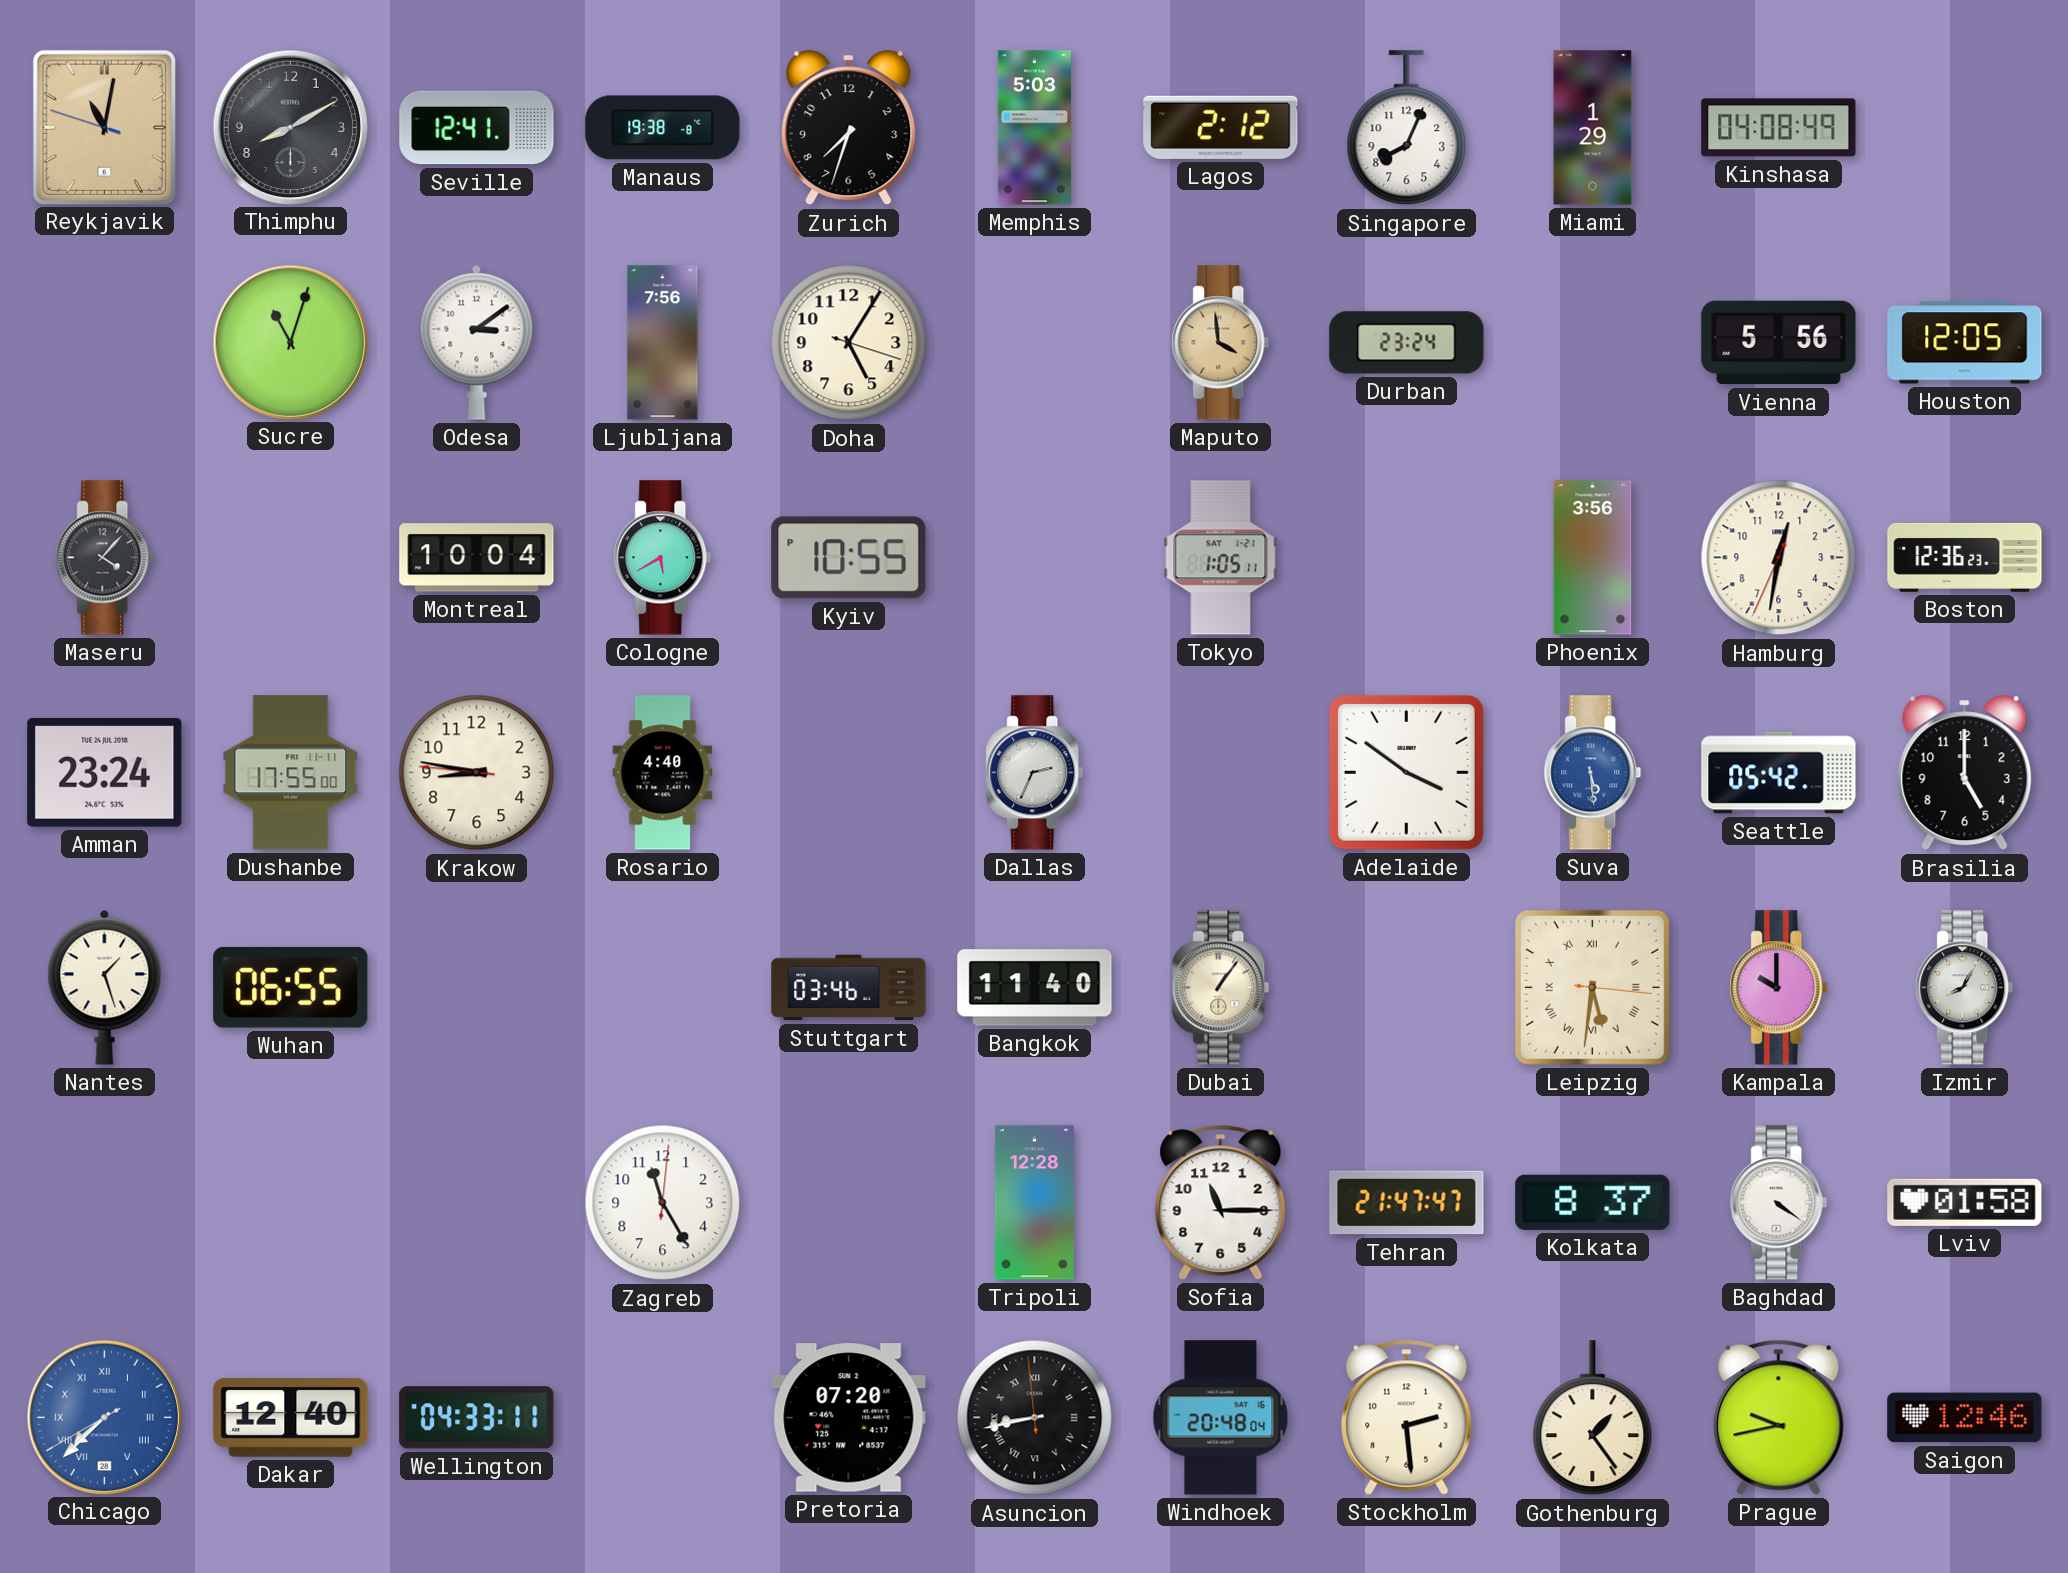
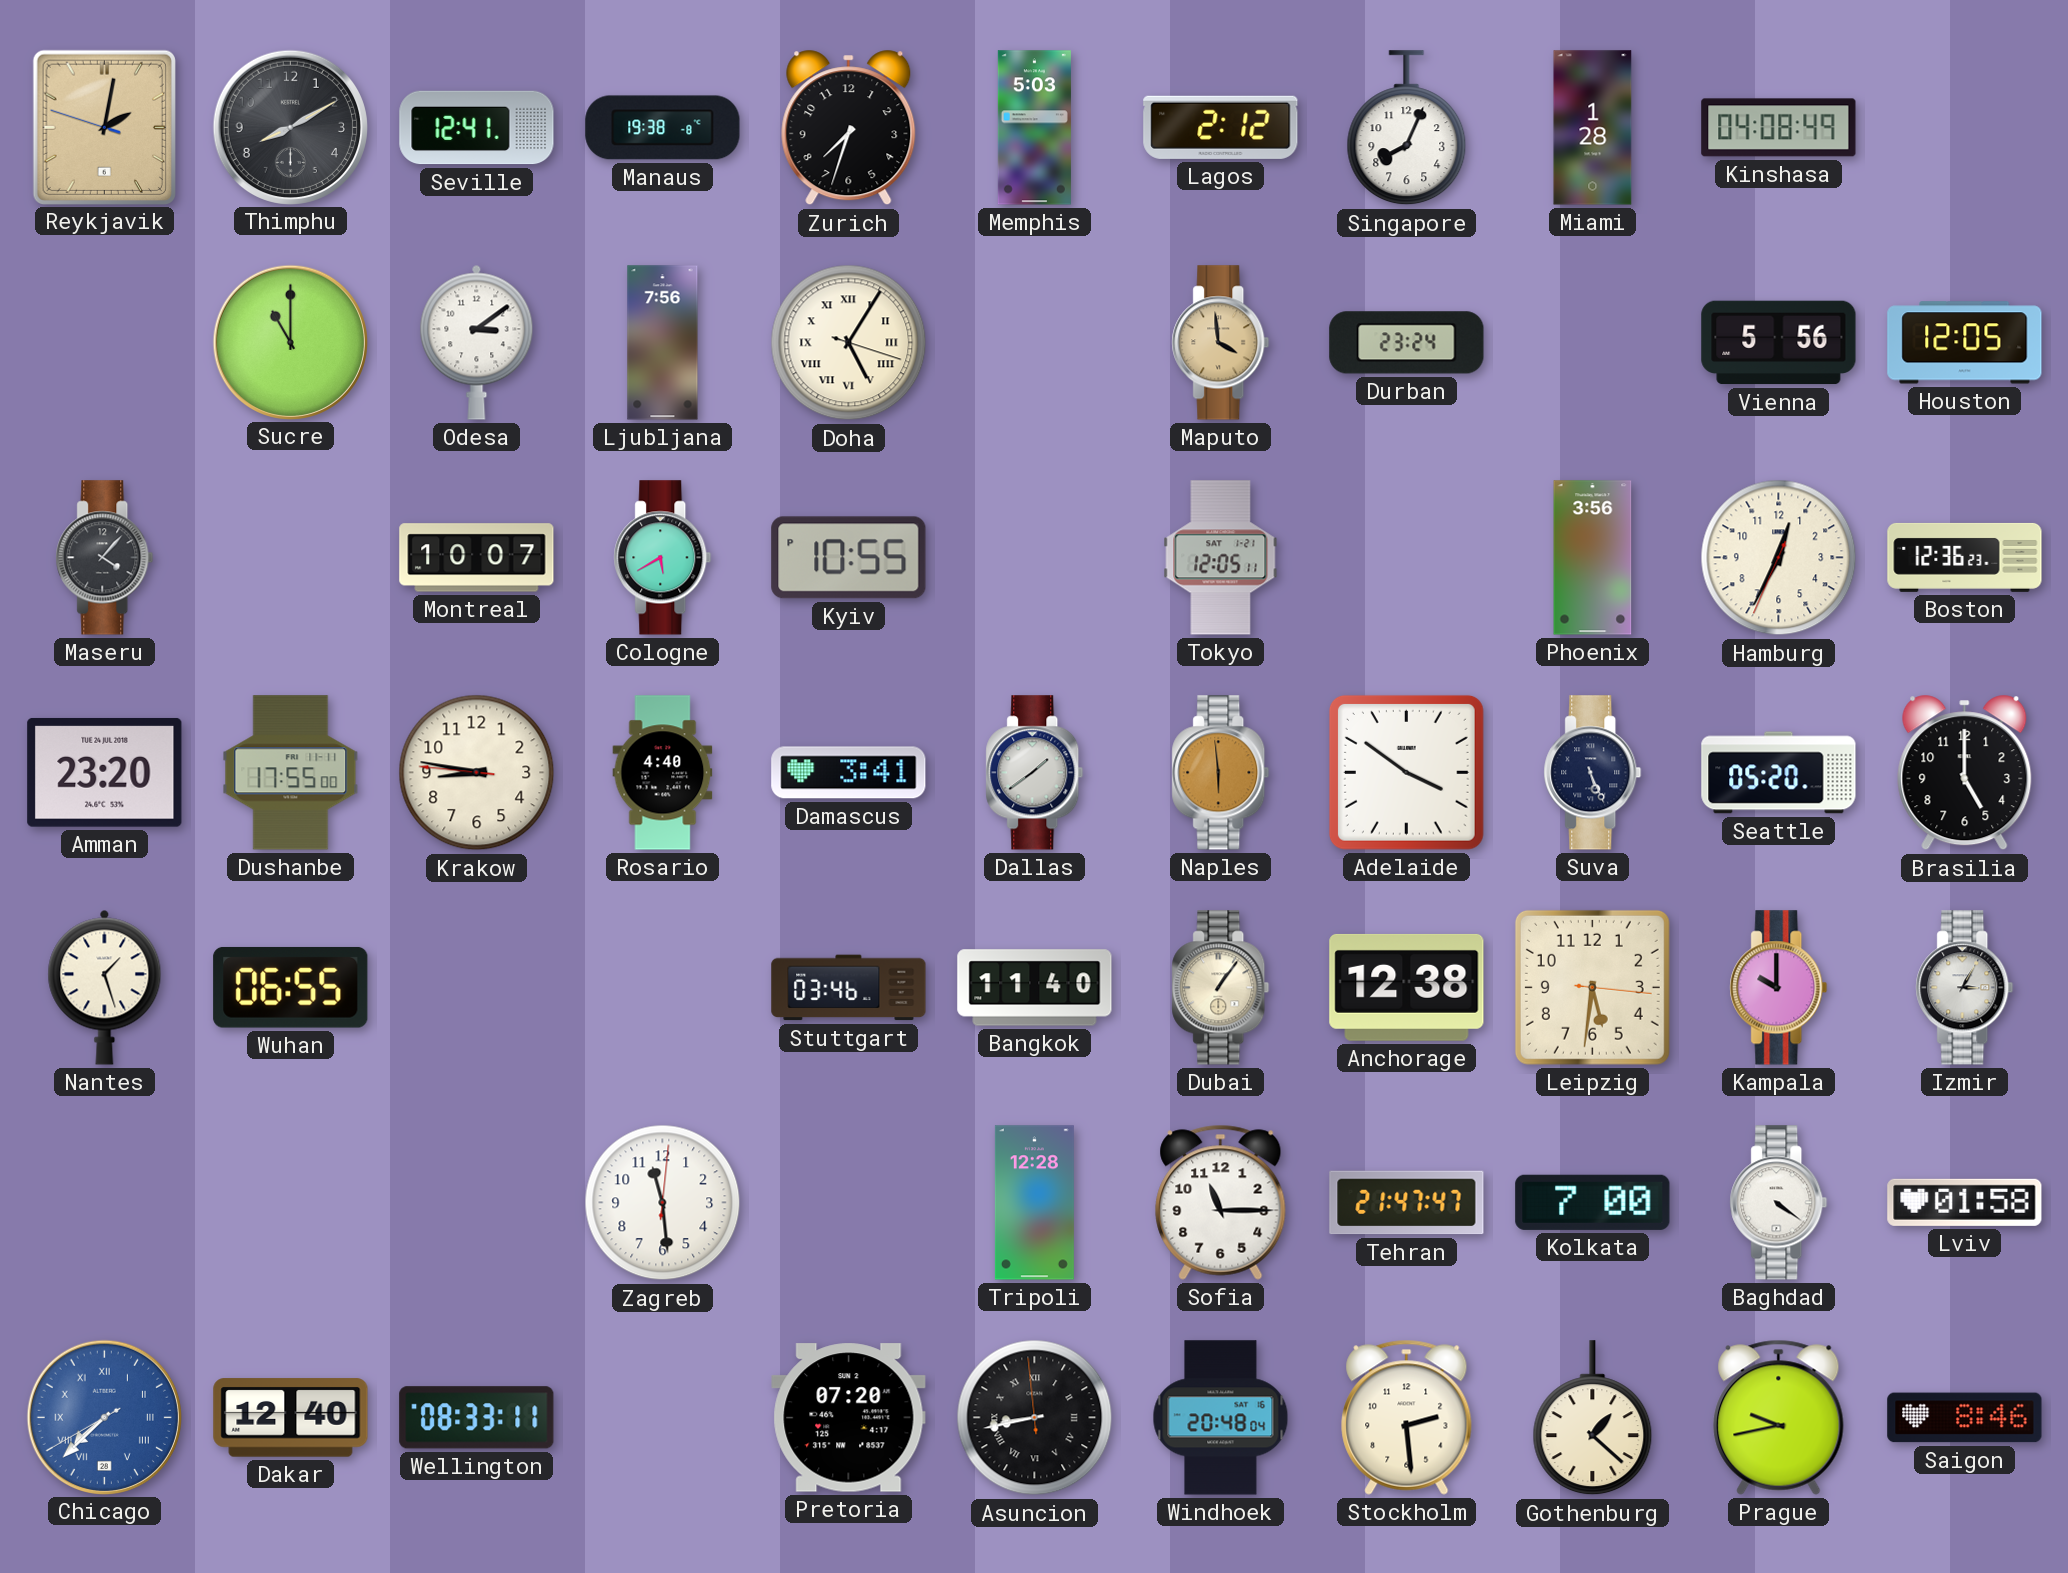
Reykjavik: 11:01 -> 2:01 (104, 127)
Miami: 1:29 -> 1:28 (1593, 128)
Sucre: 11:03 -> 11:00 (290, 342)
Doha numerals: Arabic -> Roman (849, 343)
Montreal: 10:04 -> 10:07 (477, 558)
Tokyo: 1:05 -> 12:05 (1221, 558)
Hamburg: 12:31 -> 12:34 (1779, 558)
Amman: 23:24 -> 23:20 (105, 772)
Damascus: none -> 3:41 (849, 773)
Dallas: 2:34 -> 1:39 (1035, 773)
Naples: none -> 5:59 (1221, 773)
Suva: 5:29 -> 5:26 (1593, 773)
Suva dial: blue -> navy (1593, 773)
Seattle: 05:42 -> 05:20 (1779, 773)
Anchorage: none -> 12:38 (1407, 987)
Leipzig numerals: Roman -> Arabic (1592, 987)
Izmir: 8:05 -> 3:05 (1965, 988)
Zagreb: 11:25 -> 11:29 (663, 1203)
Kolkata: 8:37 -> 7:00 (1593, 1202)
Wellington: 04:33 -> 08:33 (477, 1418)
Gothenburg: 1:24 -> 1:22 (1593, 1418)
Saigon: 12:46 -> 8:46 (1965, 1418)
